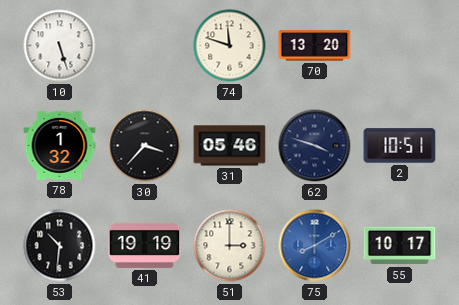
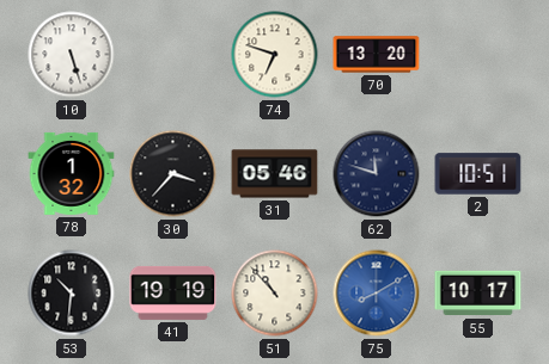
74: 11:48 -> 6:48 (275, 55)
62: 3:48 -> 11:48 (377, 174)
51: 3:00 -> 10:53 (275, 294)
